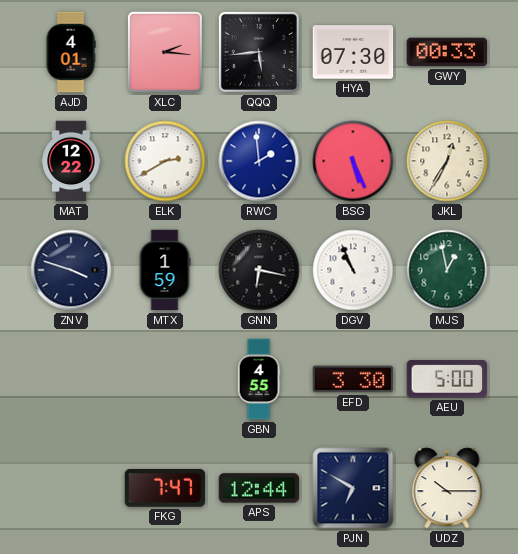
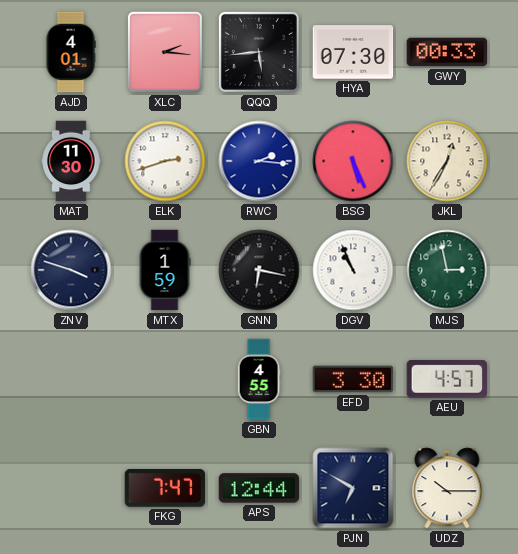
MAT: 12:22 -> 11:30 (71, 161)
ELK: 2:40 -> 2:42 (165, 161)
RWC: 1:59 -> 2:16 (259, 161)
MJS: 12:58 -> 2:58 (447, 270)
AEU: 5:00 -> 4:57 (447, 379)
